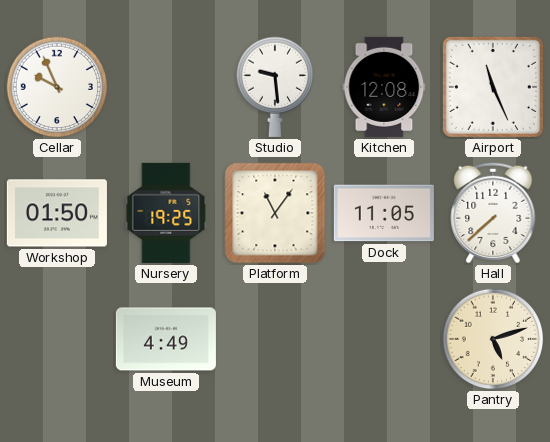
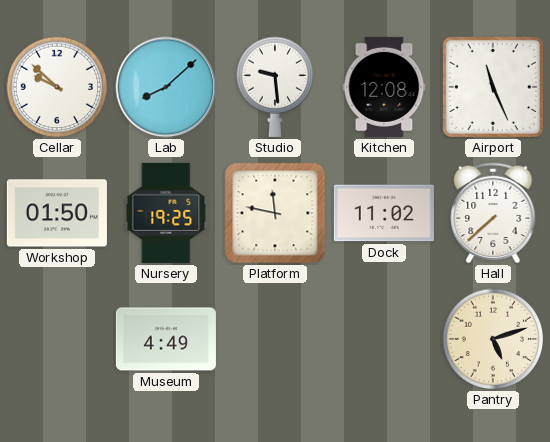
Cellar: 9:56 -> 9:52 (57, 87)
Lab: none -> 8:08 (166, 87)
Platform: 11:06 -> 11:47 (275, 213)
Dock: 11:05 -> 11:02 (384, 213)
